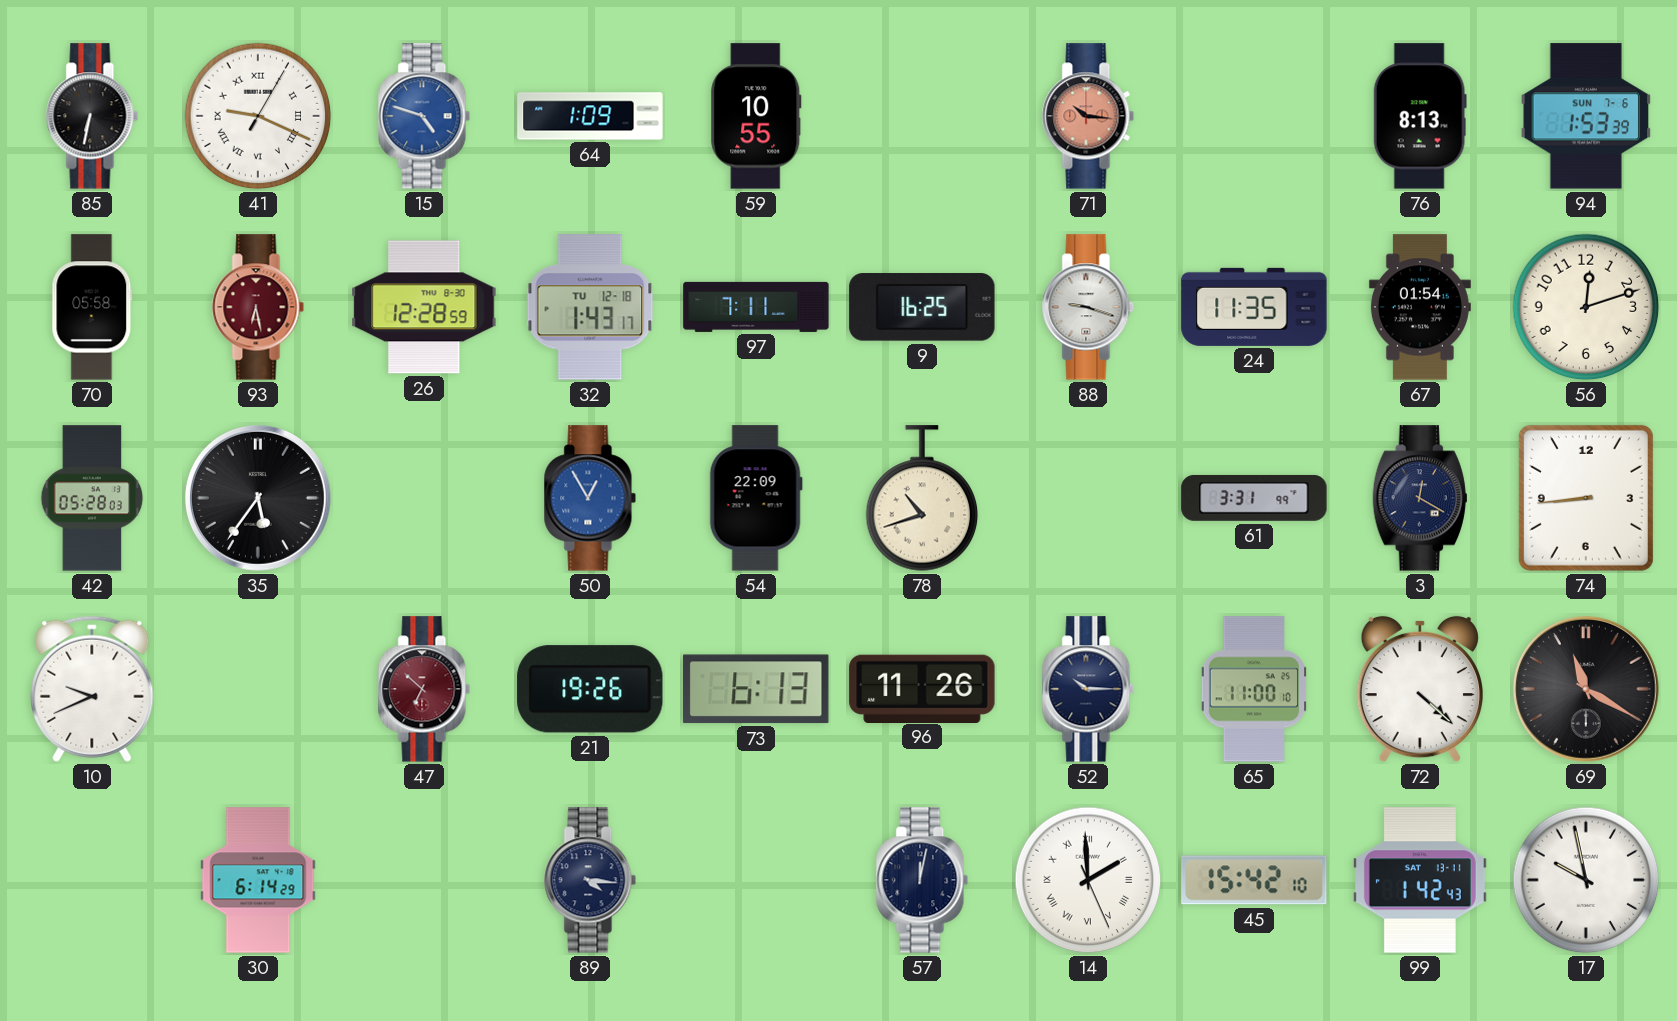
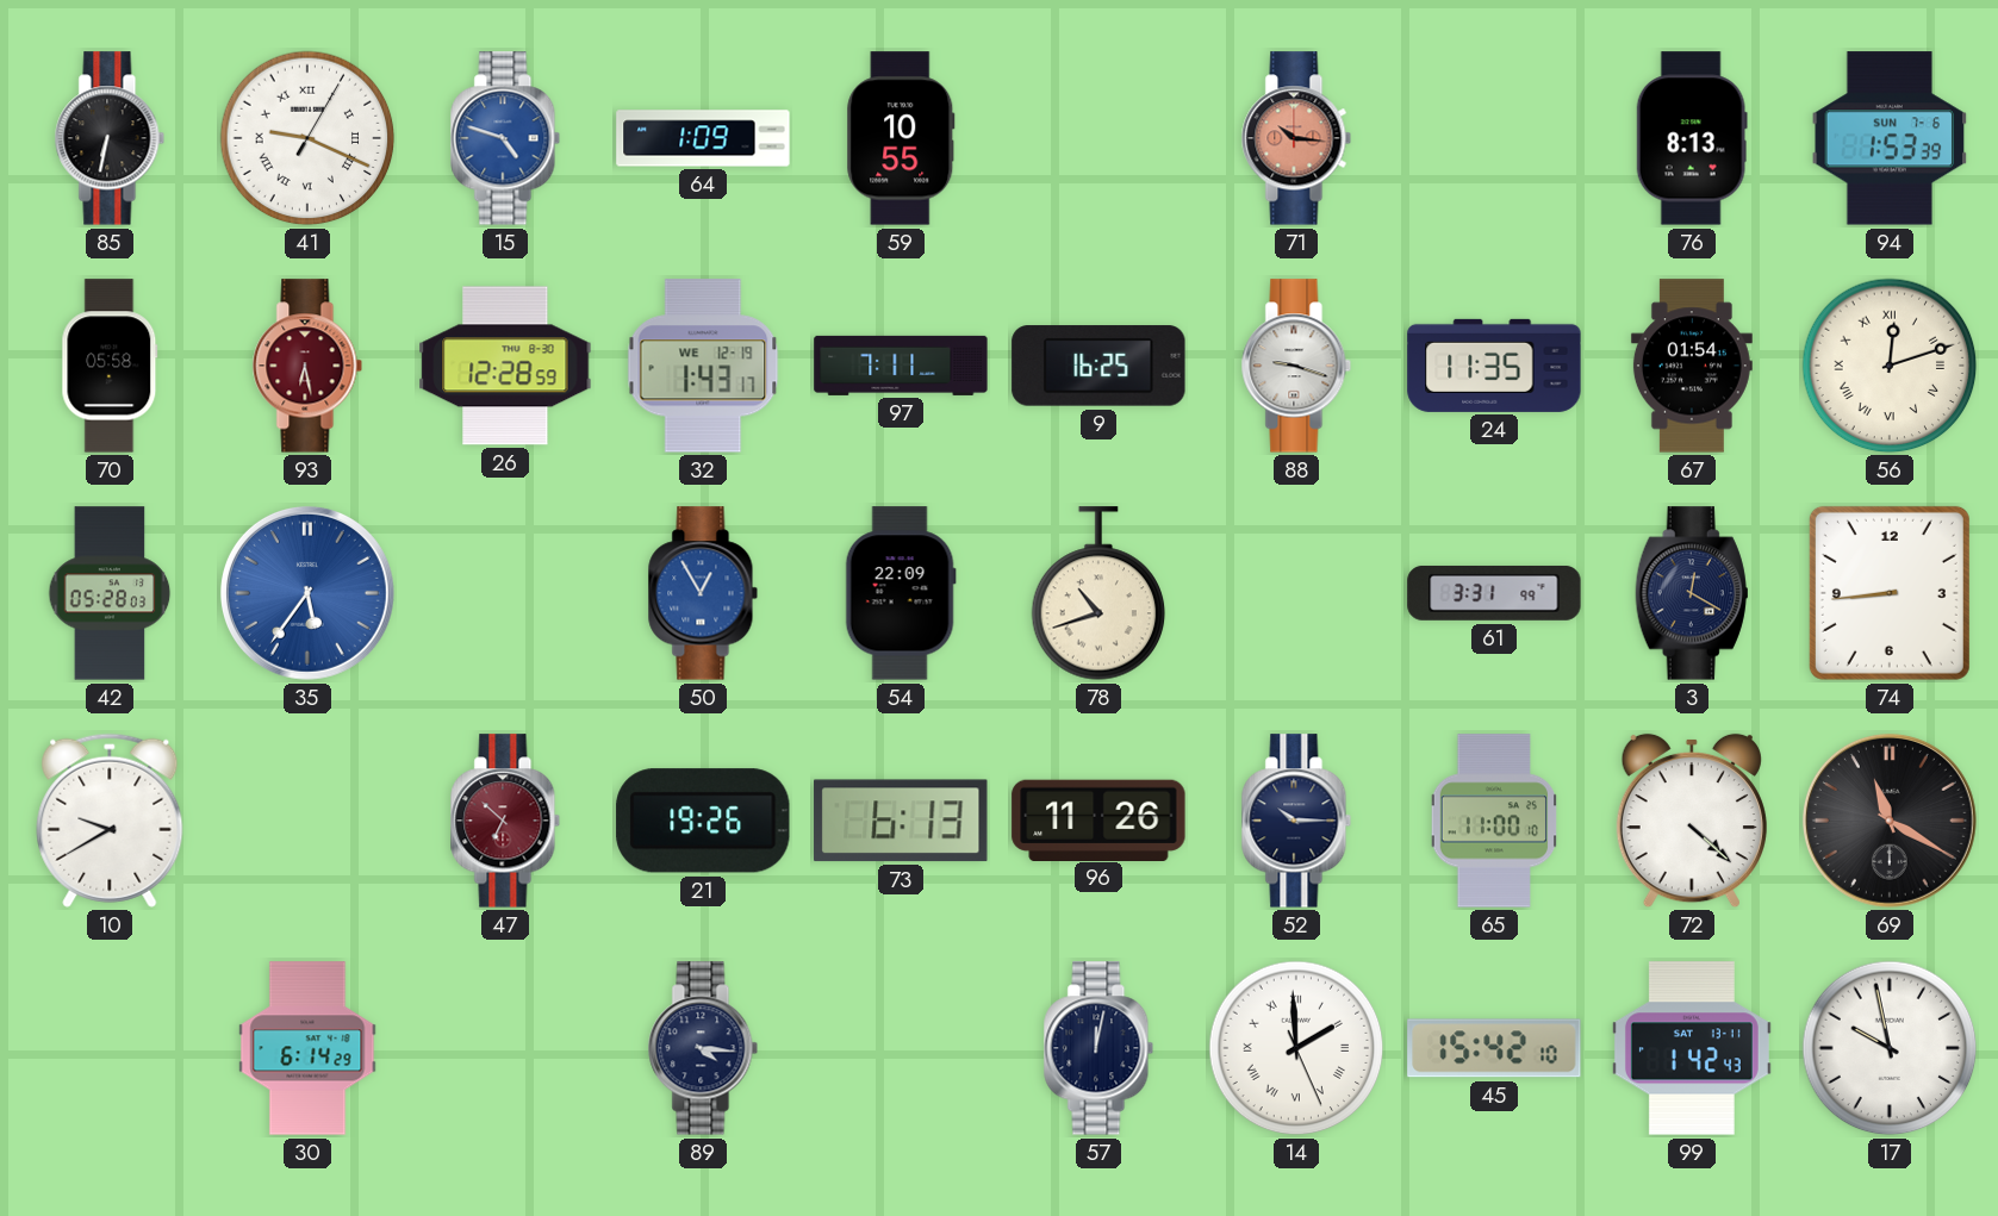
32 date: TU 12-18 -> WE 12-19 (703, 366)
56 numerals: Arabic -> Roman (1890, 366)
35 dial: black -> blue (307, 593)
10: 9:41 -> 9:40 (110, 821)
